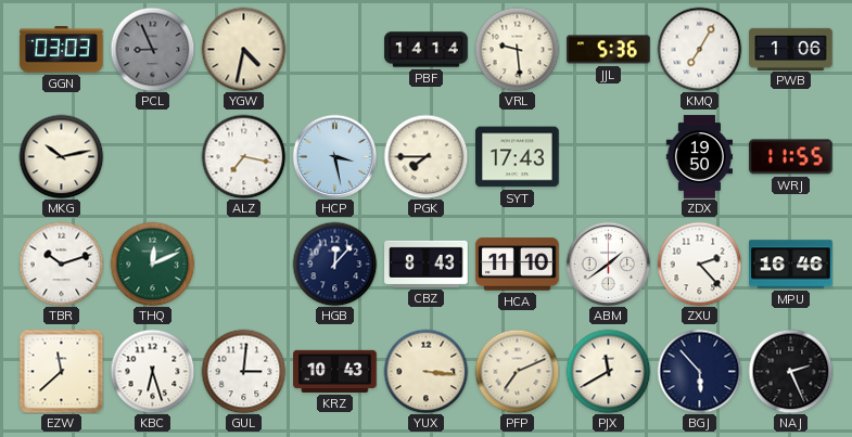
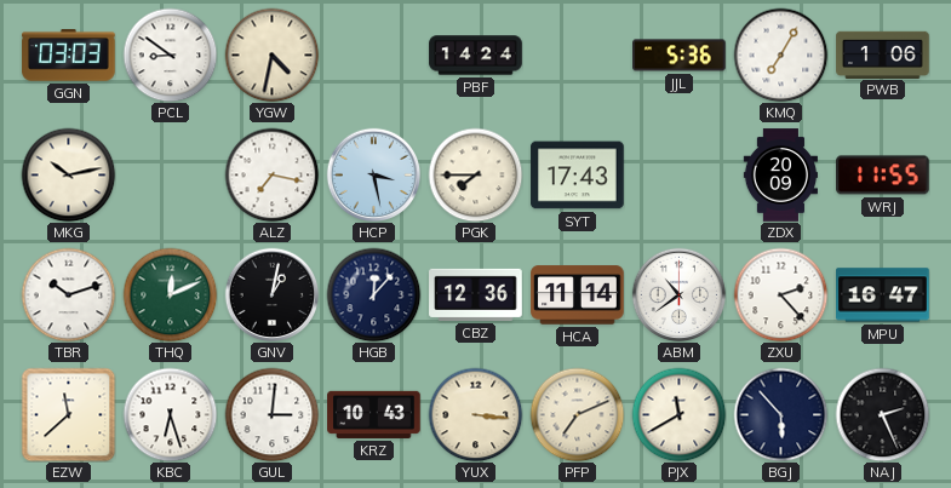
PCL: 8:56 -> 8:51 (170, 54)
PCL dial: grey -> white (170, 54)
PBF: 14:14 -> 14:24 (476, 56)
VRL: 9:29 -> none (517, 49)
ZDX: 19:50 -> 20:09 (780, 176)
GNV: none -> 1:02 (271, 294)
CBZ: 8:43 -> 12:36 (476, 294)
HCA: 11:10 -> 11:14 (578, 295)
ABM: 1:39 -> 10:39 (678, 294)
MPU: 16:46 -> 16:47 (883, 295)
